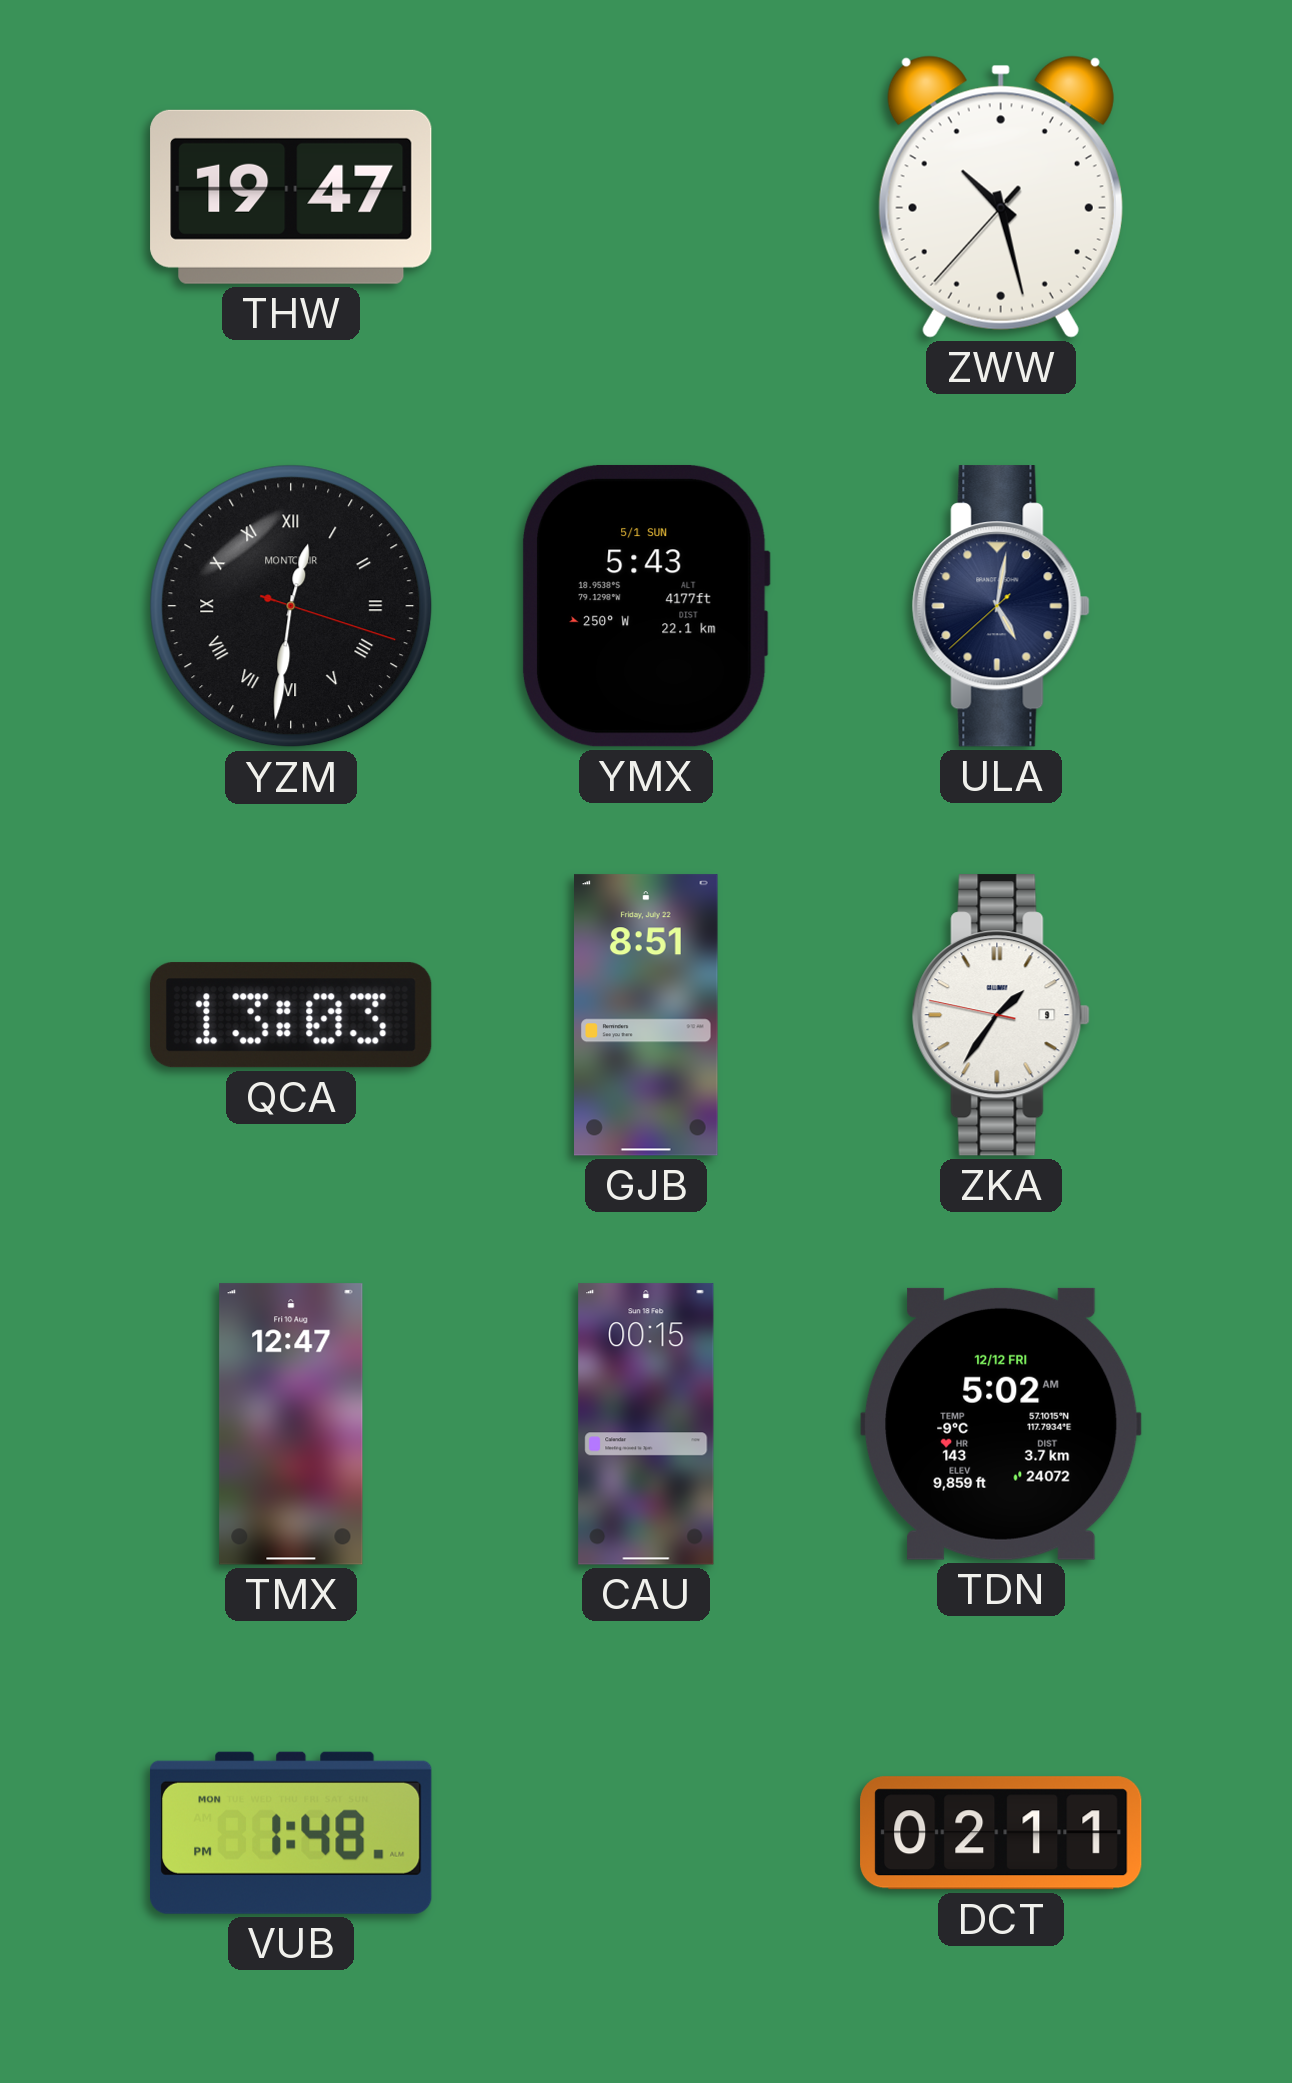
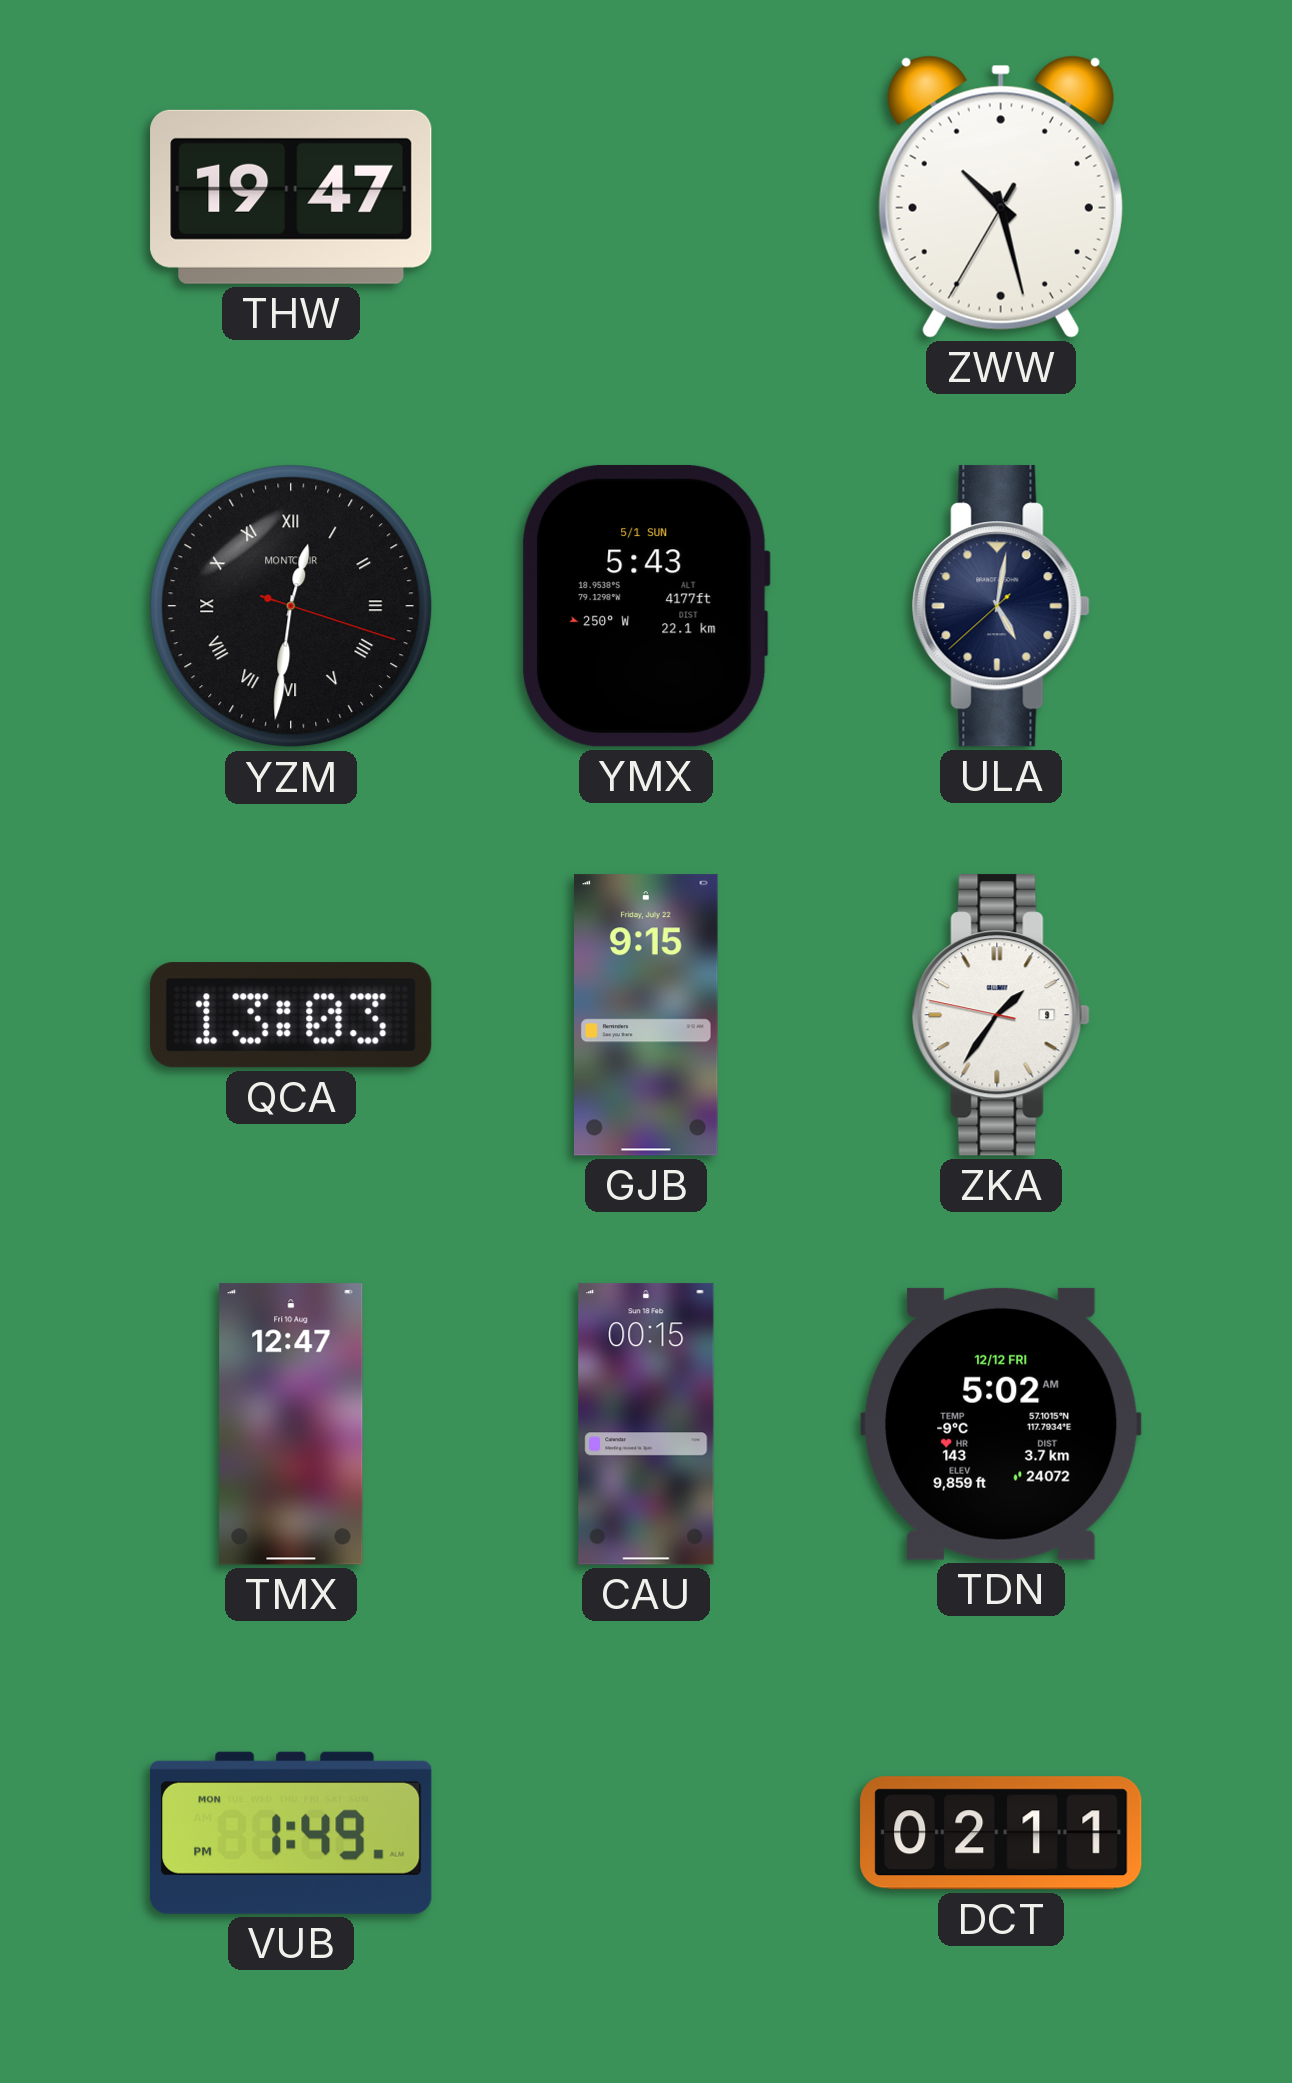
ZWW: 10:27:37 -> 10:27:35 (1001, 197)
GJB: 8:51 -> 9:15 (647, 1015)
VUB: 1:48 -> 1:49 (291, 1833)
